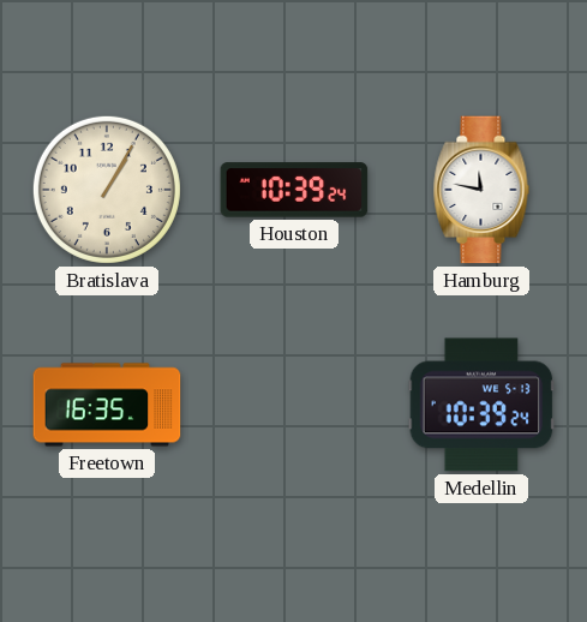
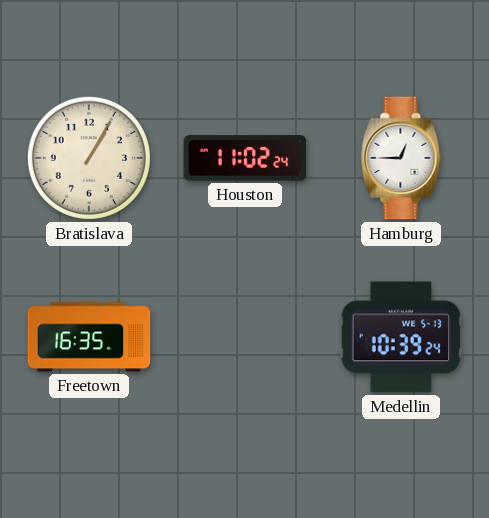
Houston: 10:39 -> 11:02 (245, 158)
Hamburg: 11:47 -> 12:45 (401, 158)
